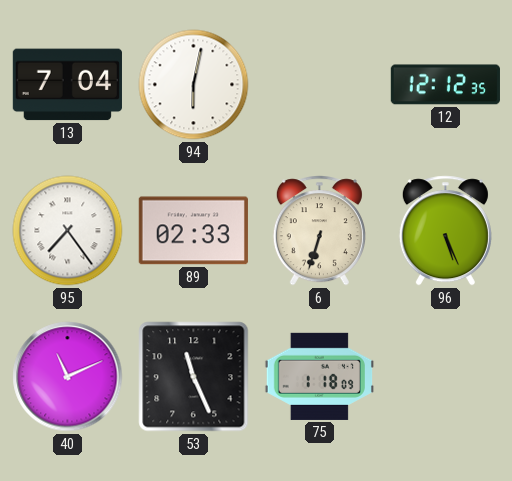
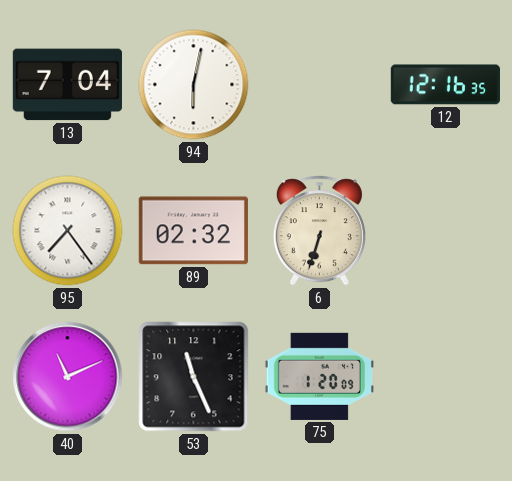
12: 12:12 -> 12:16 (445, 85)
89: 02:33 -> 02:32 (193, 231)
96: 5:26 -> none (445, 231)
75: 1:18 -> 1:20 (319, 376)
